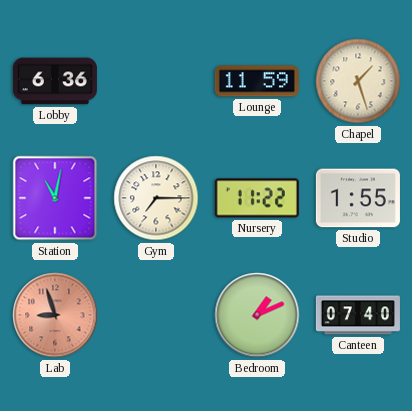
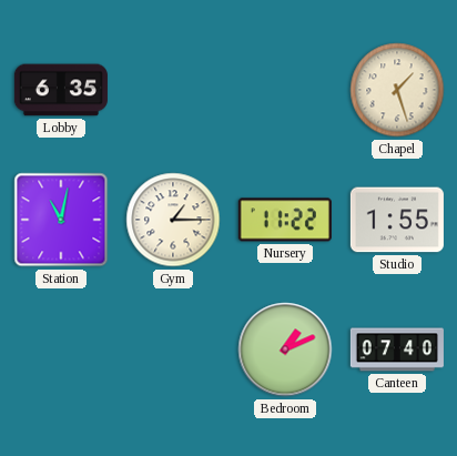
Lobby: 6:36 -> 6:35 (61, 90)
Lounge: 11:59 -> none (257, 81)
Gym: 7:15 -> 1:15 (173, 220)
Lab: 8:57 -> none (55, 315)
